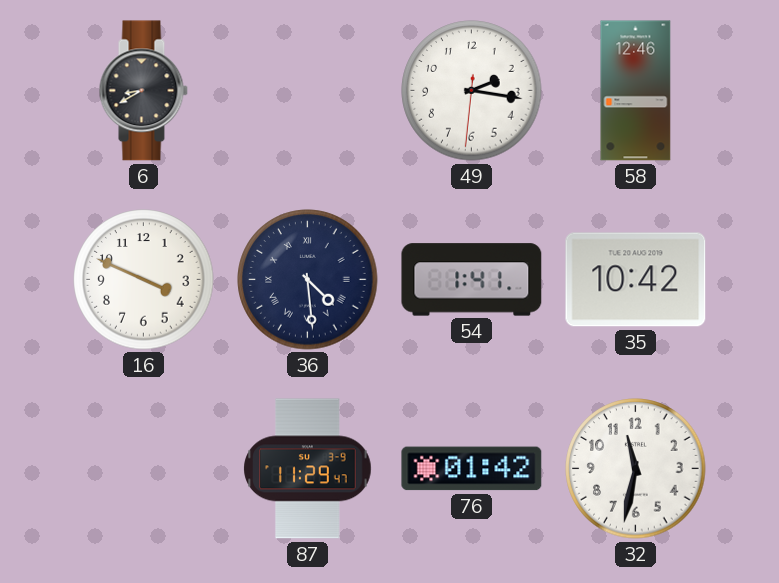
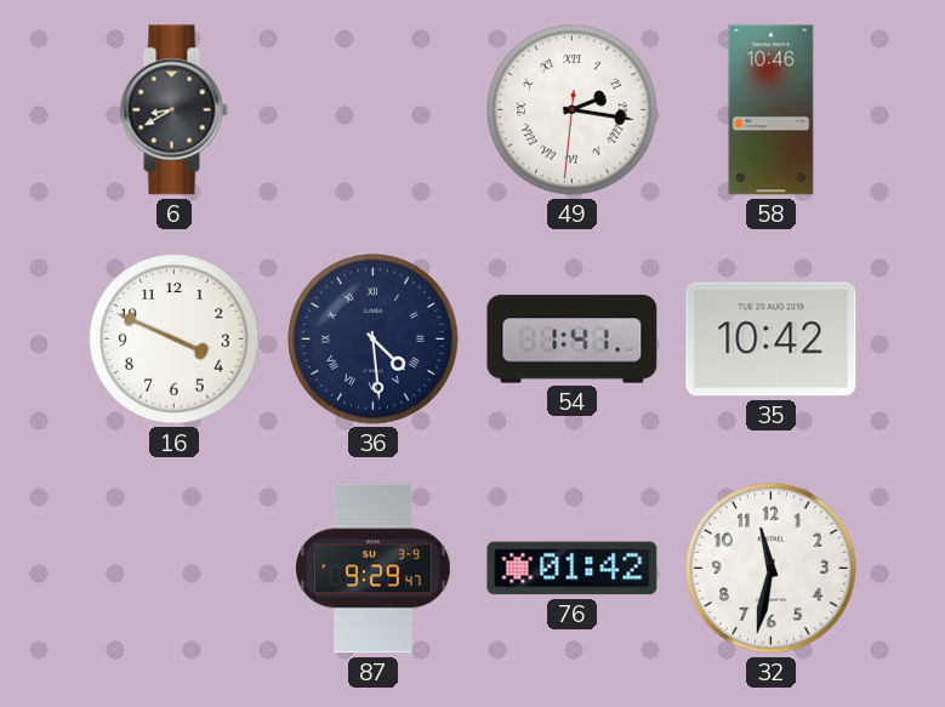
49 numerals: Arabic -> Roman (573, 110)
58: 12:46 -> 10:46 (772, 110)
87: 11:29 -> 9:29 (374, 569)
